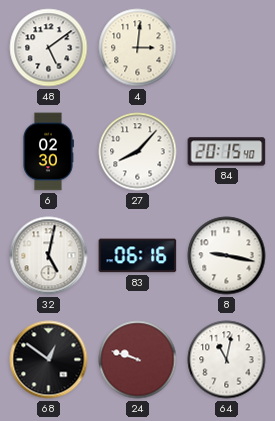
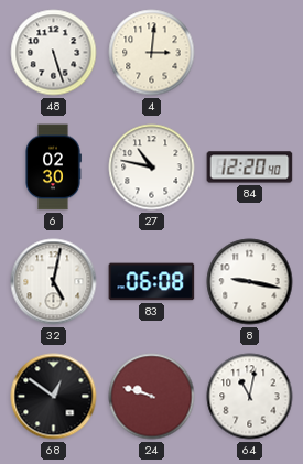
48: 5:09 -> 5:27 (54, 53)
27: 8:07 -> 10:47 (152, 168)
84: 20:15 -> 12:20 (250, 168)
83: 06:16 -> 06:08 (152, 282)
